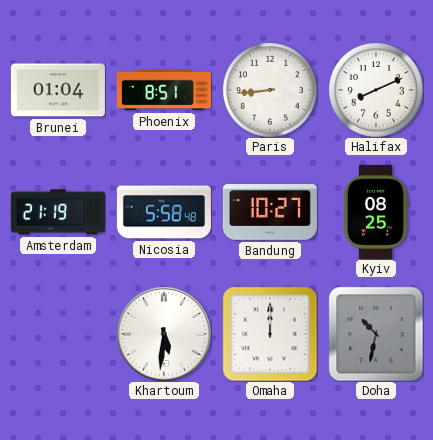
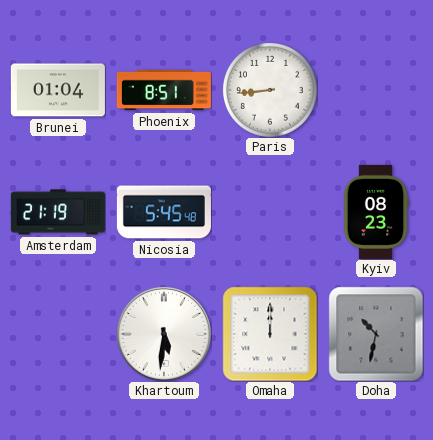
Halifax: 8:11 -> none (376, 90)
Nicosia: 5:58 -> 5:45 (164, 212)
Bandung: 10:27 -> none (270, 213)
Kyiv: 08:25 -> 08:23 (376, 212)
